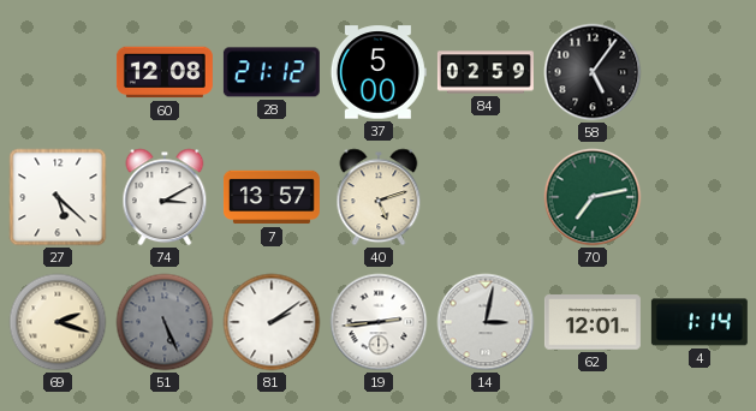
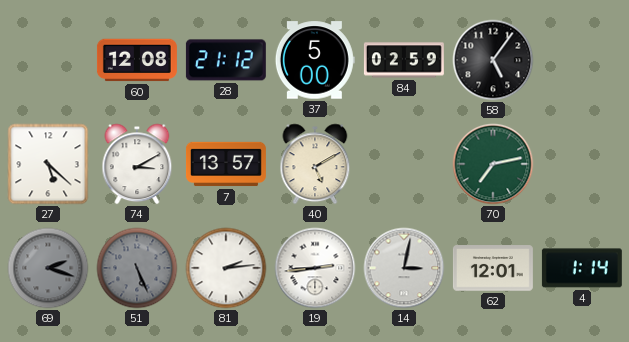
40: 5:12 -> 5:10 (315, 164)
69 dial: cream -> grey (48, 268)
81: 2:09 -> 2:14 (226, 268)
